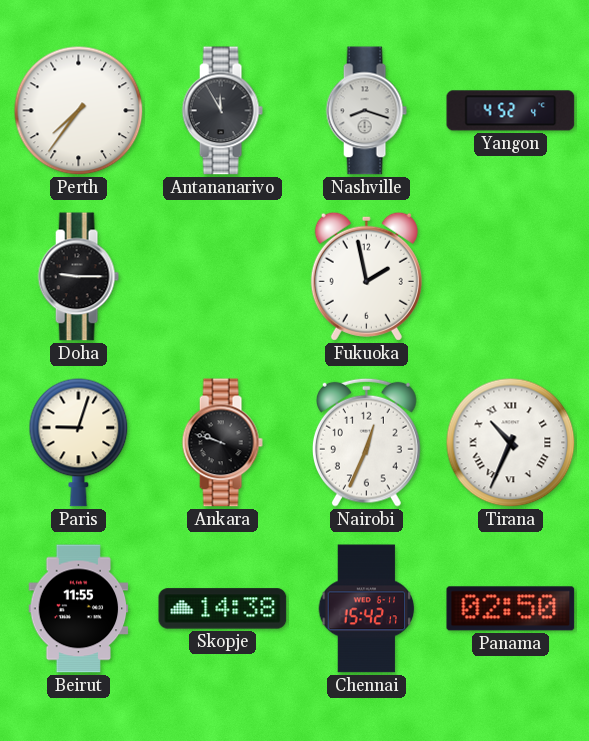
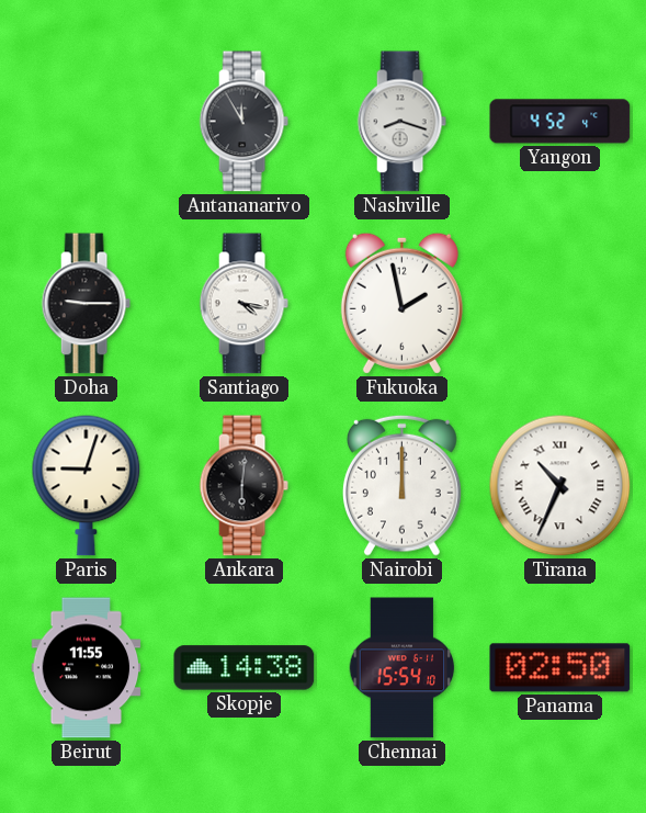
Perth: 7:36 -> none (79, 111)
Santiago: none -> 4:17 (243, 304)
Ankara: 9:48 -> 6:01 (243, 486)
Nairobi: 12:34 -> 12:00 (401, 485)
Chennai: 15:42 -> 15:54 (403, 668)
